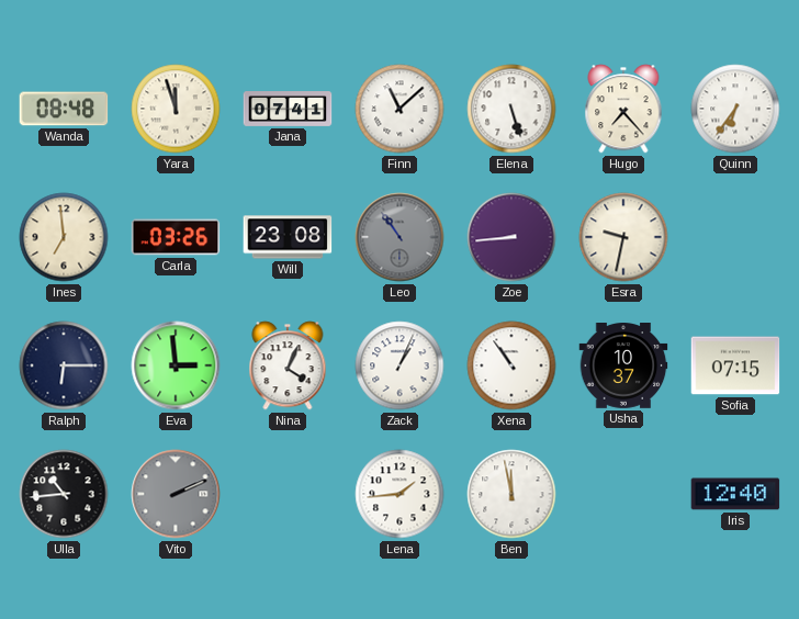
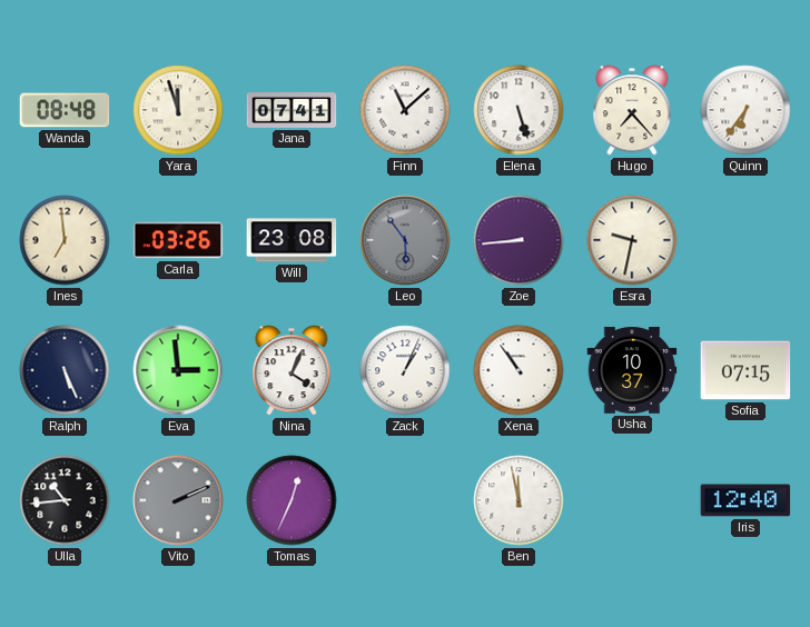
Leo: 10:54 -> 5:54 (405, 240)
Ralph: 6:15 -> 5:26 (65, 370)
Tomas: none -> 12:34 (292, 500)
Lena: 1:44 -> none (400, 494)
